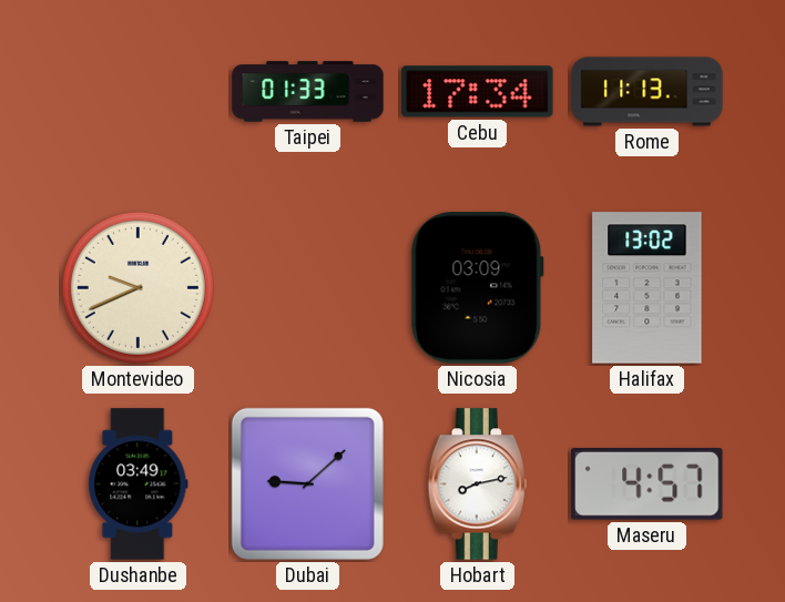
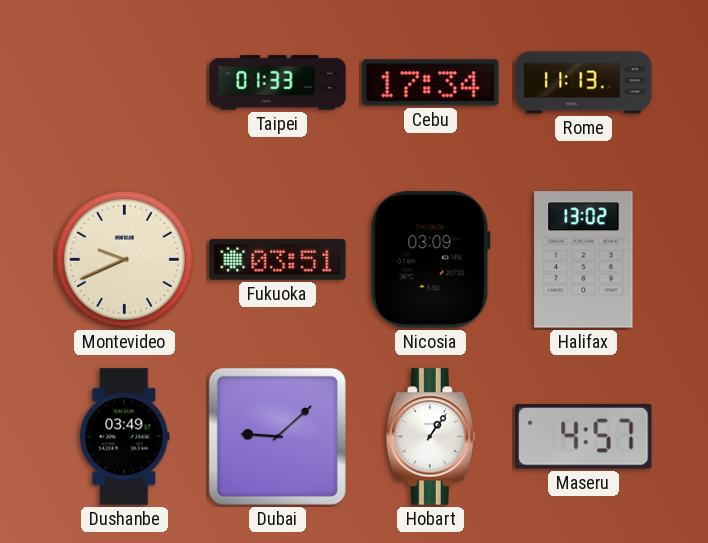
Fukuoka: none -> 03:51 (278, 259)
Hobart: 8:13 -> 1:06 (430, 437)
